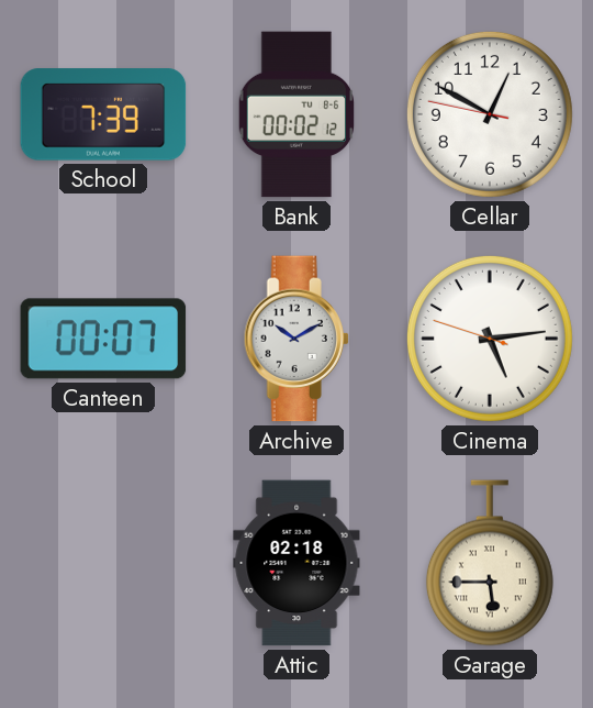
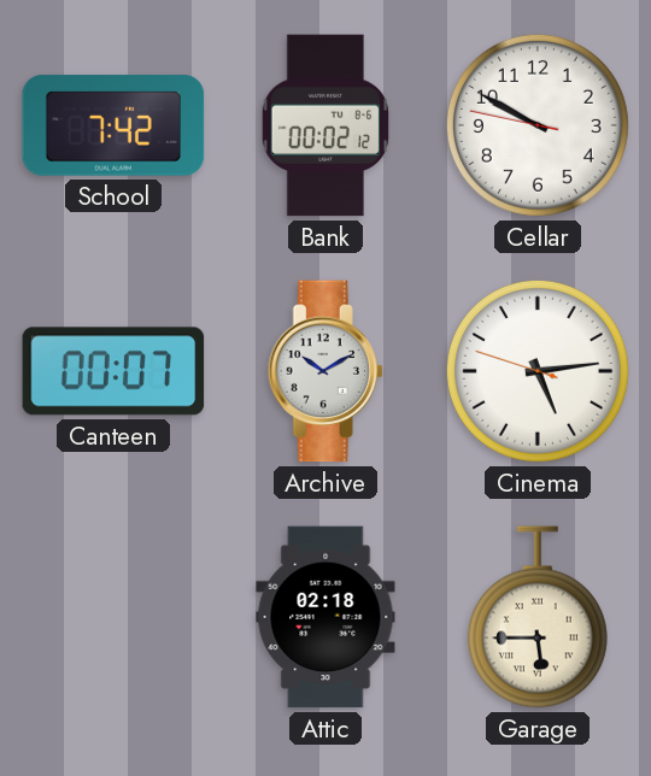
School: 7:39 -> 7:42 (113, 125)
Cellar: 12:49 -> 9:49 (538, 125)
